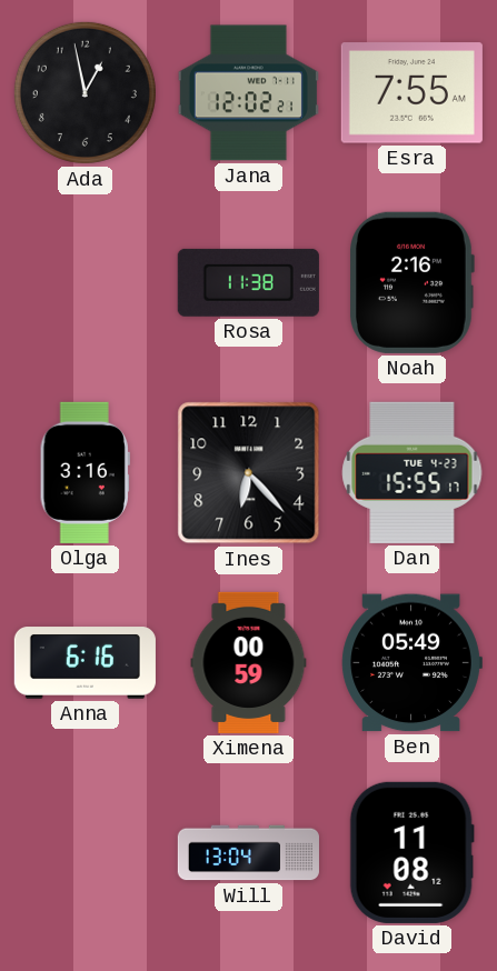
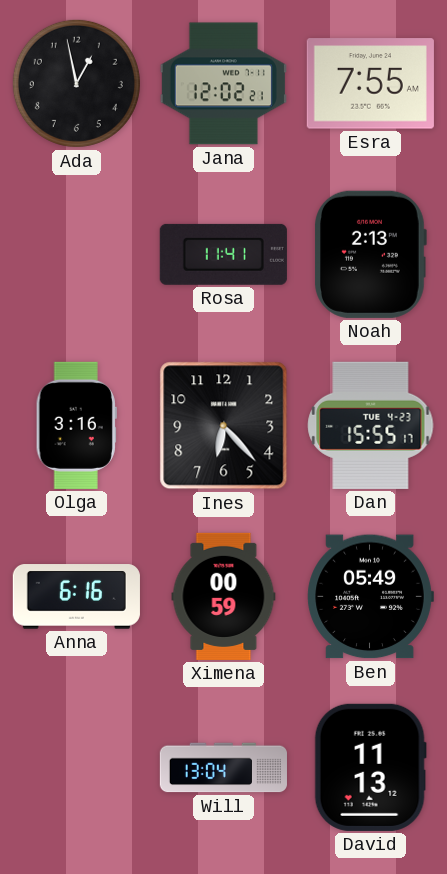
Rosa: 11:38 -> 11:41 (223, 254)
Noah: 2:16 -> 2:13 (371, 254)
David: 11:08 -> 11:13 (370, 767)
